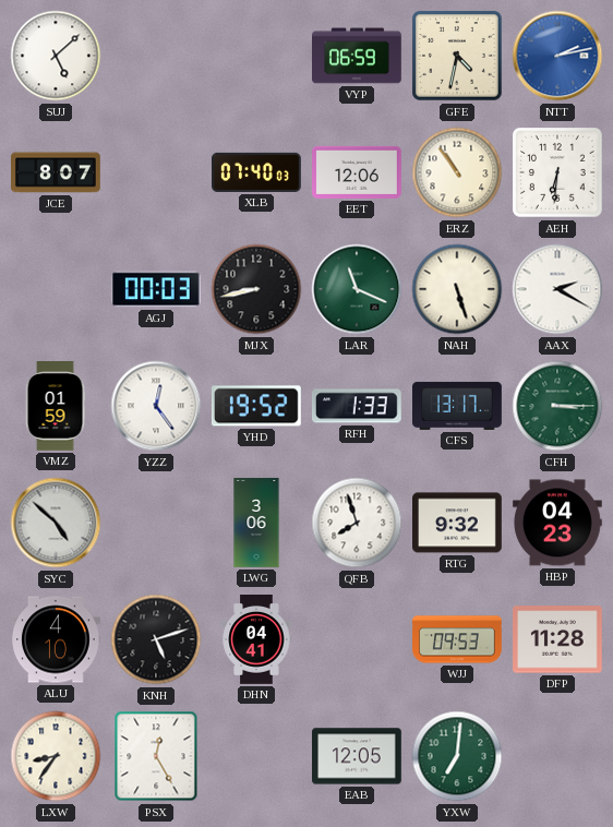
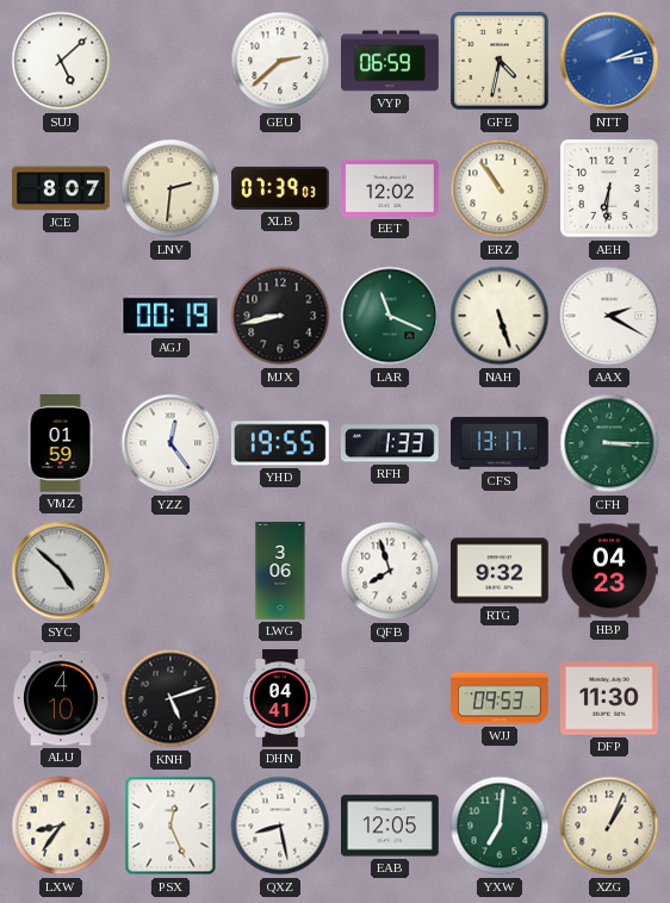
GEU: none -> 2:38 (280, 61)
LNV: none -> 2:31 (170, 188)
XLB: 07:40 -> 07:39 (281, 188)
EET: 12:06 -> 12:02 (391, 188)
AGJ: 00:03 -> 00:19 (170, 316)
YHD: 19:52 -> 19:55 (280, 443)
DFP: 11:28 -> 11:30 (610, 698)
PSX: 12:25 -> 12:26 (170, 826)
QXZ: none -> 8:28 (280, 826)
XZG: none -> 1:04 (609, 826)
